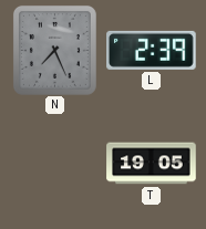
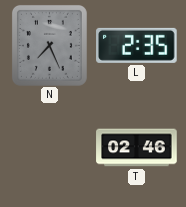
L: 2:39 -> 2:35 (137, 45)
T: 19:05 -> 02:46 (137, 148)
